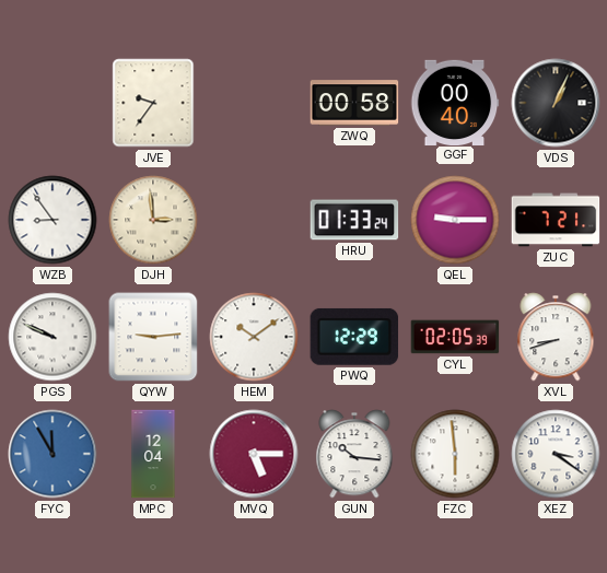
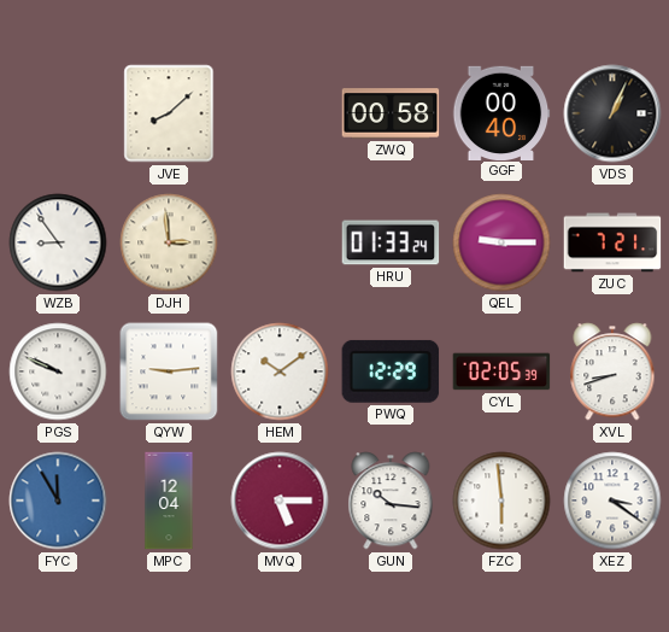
JVE: 9:36 -> 8:08 (169, 113)
